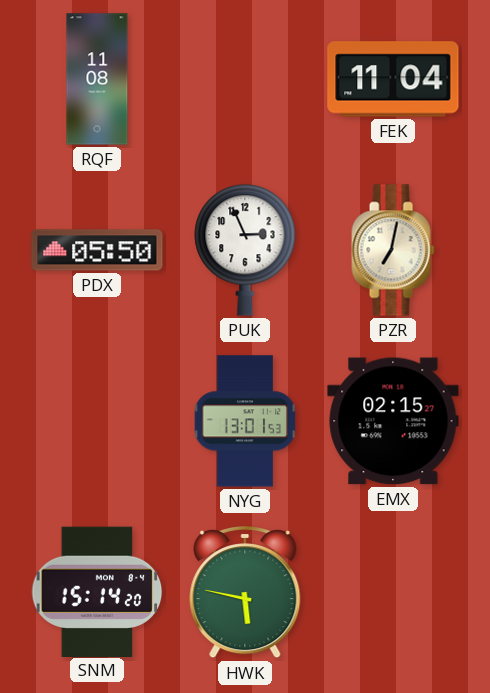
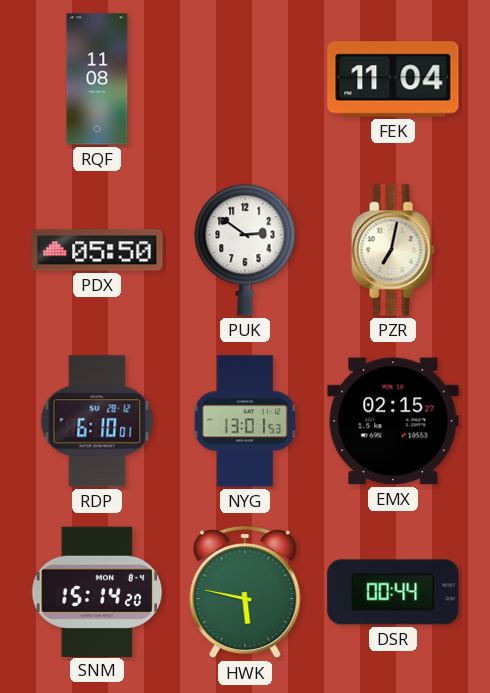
PUK: 2:56 -> 2:51 (245, 250)
RDP: none -> 6:10 (97, 421)
DSR: none -> 00:44 (393, 592)
